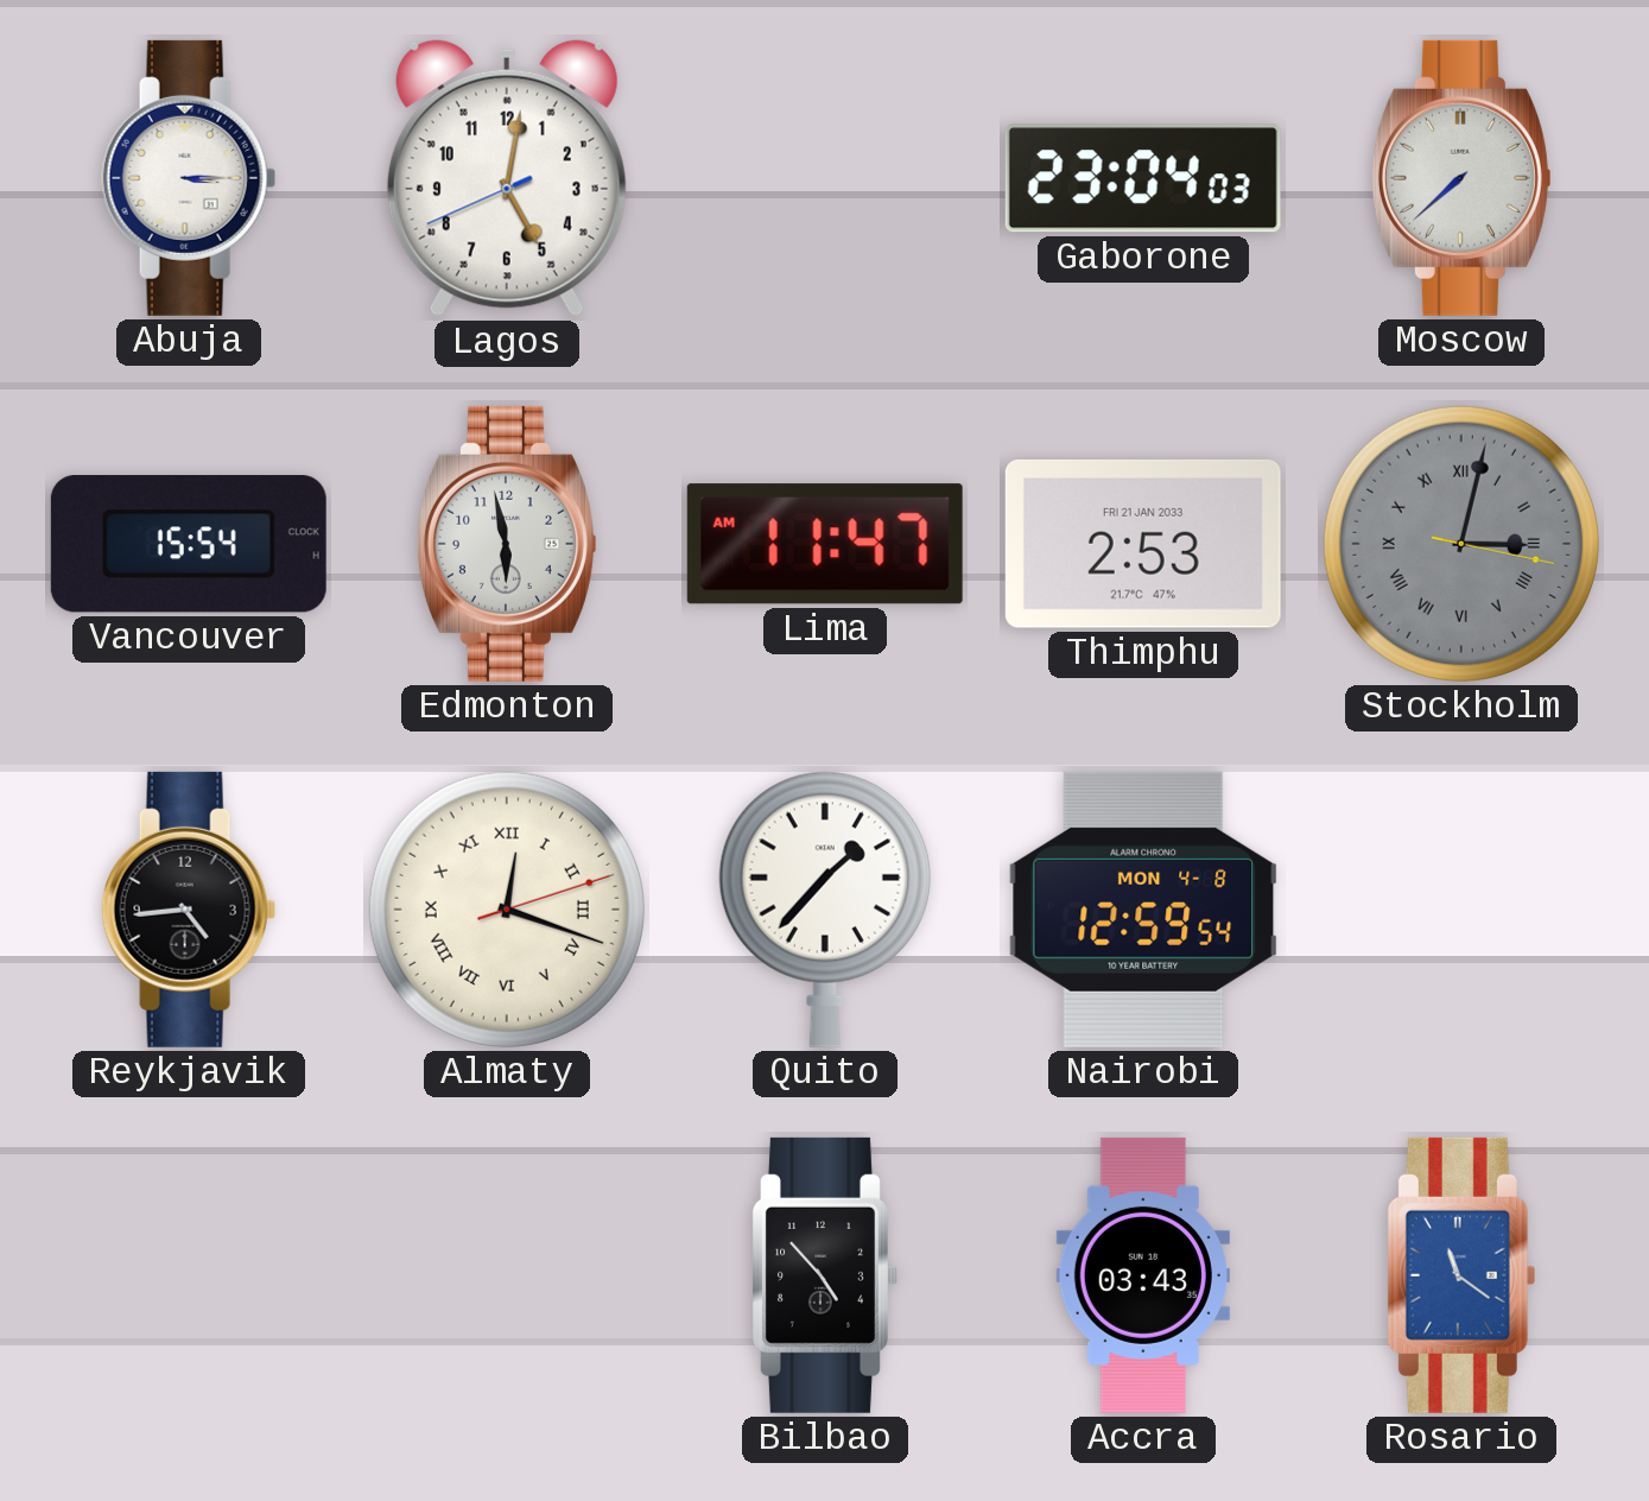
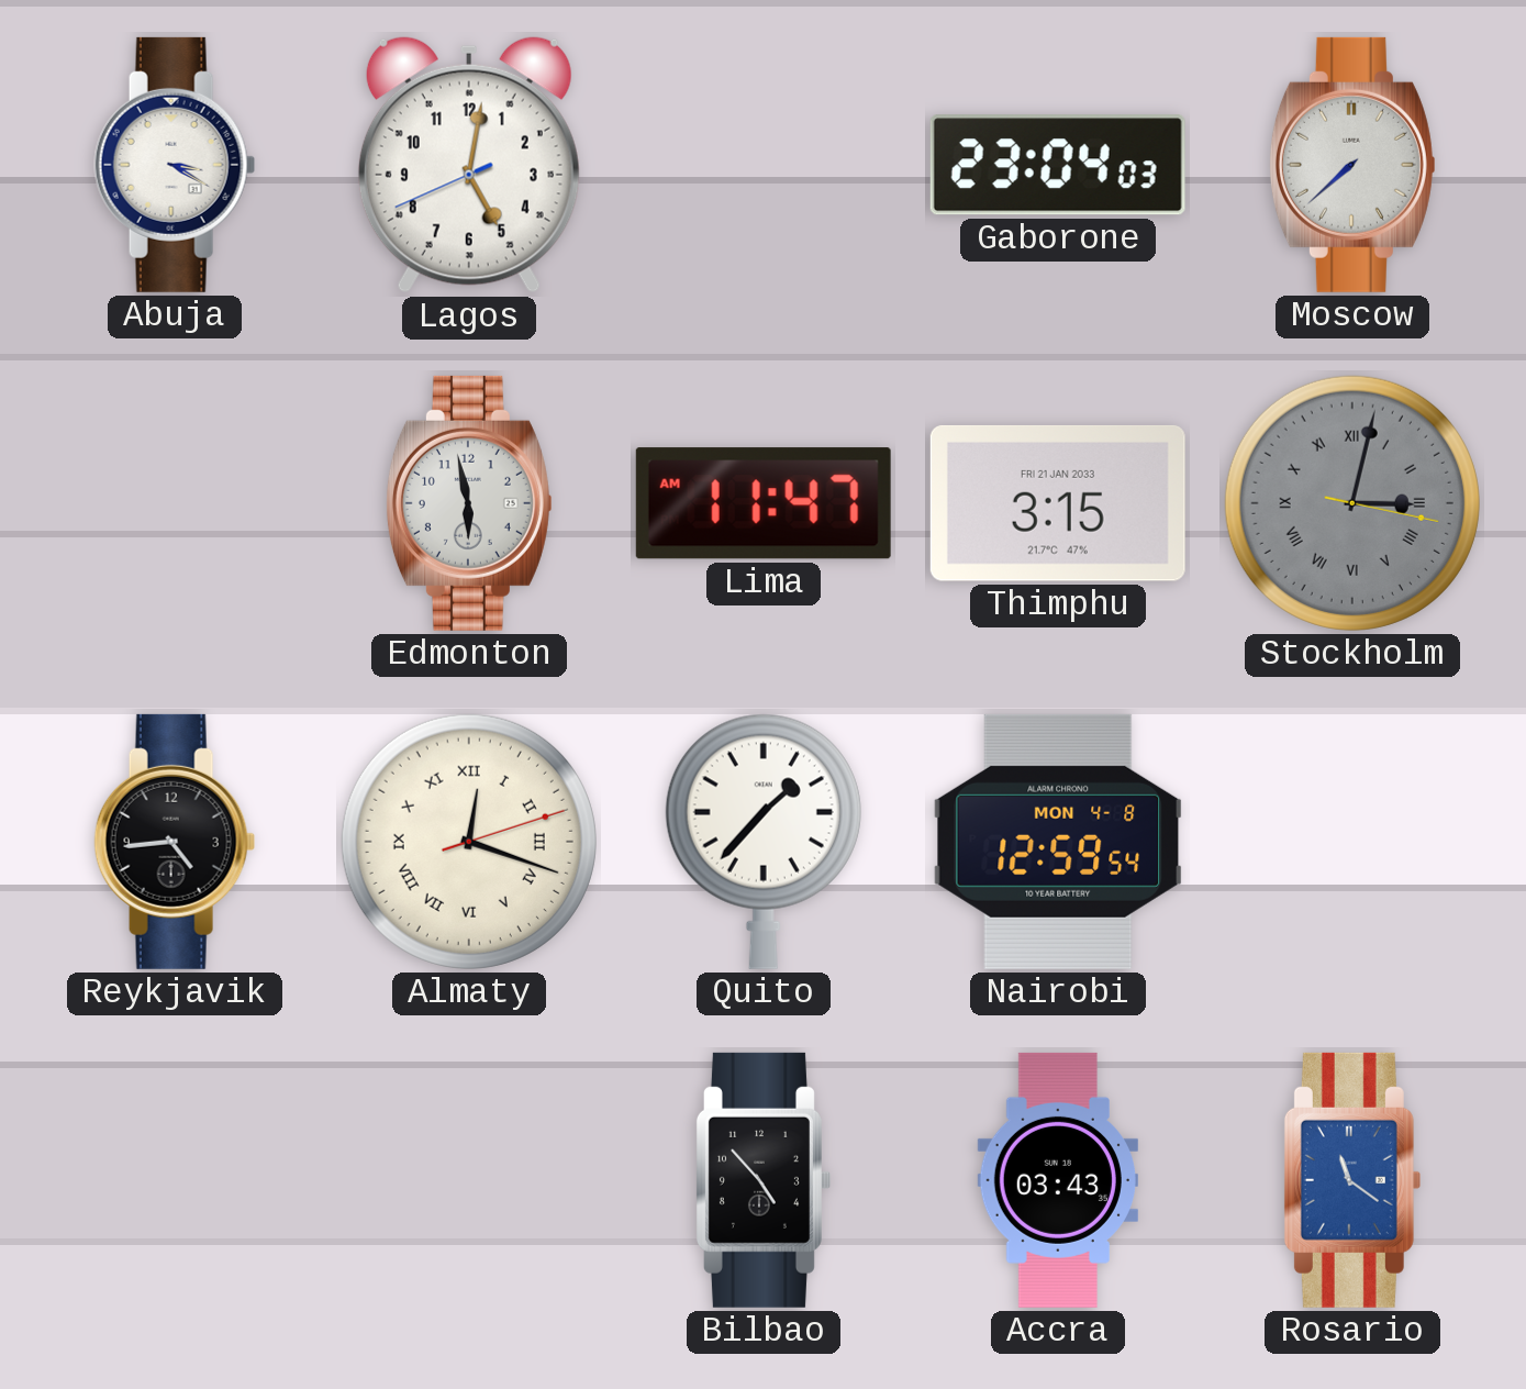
Abuja: 3:15 -> 3:20 (175, 165)
Vancouver: 15:54 -> none (189, 544)
Thimphu: 2:53 -> 3:15 (1058, 503)
